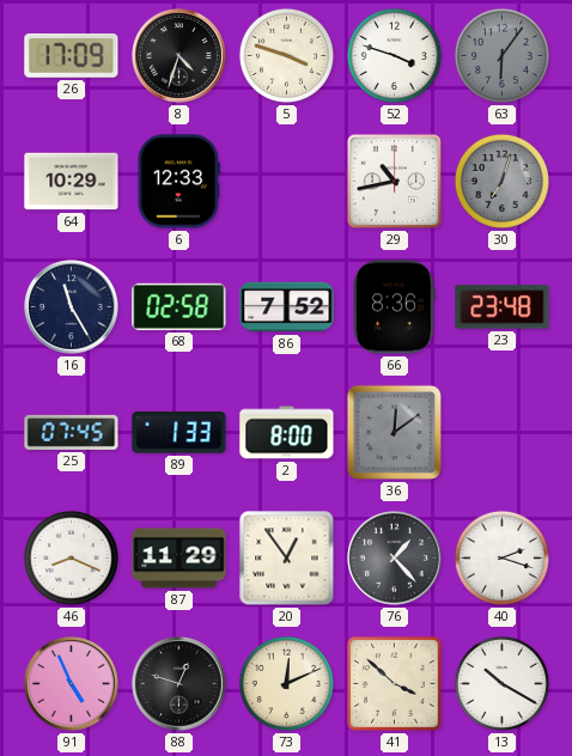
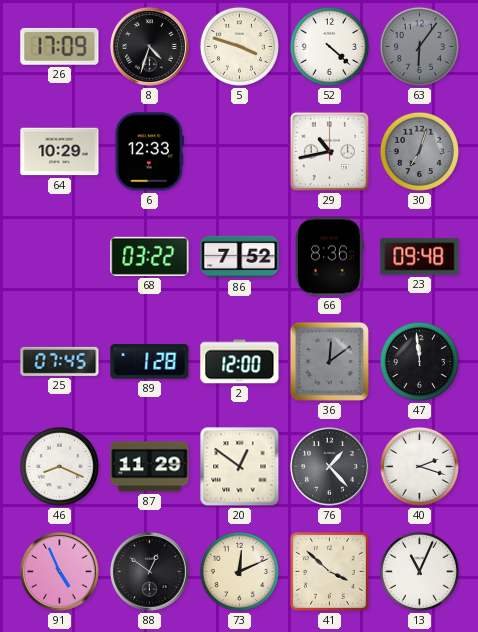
52: 3:48 -> 4:22 (329, 46)
16: 11:25 -> none (72, 307)
68: 02:58 -> 03:22 (150, 256)
23: 23:48 -> 09:48 (420, 257)
89: 1:33 -> 1:28 (150, 362)
2: 8:00 -> 12:00 (240, 362)
47: none -> 11:59 (419, 361)
20: 12:54 -> 12:51 (240, 467)
88: 12:48 -> 12:51 (150, 572)
13: 10:20 -> 11:04 (419, 571)
